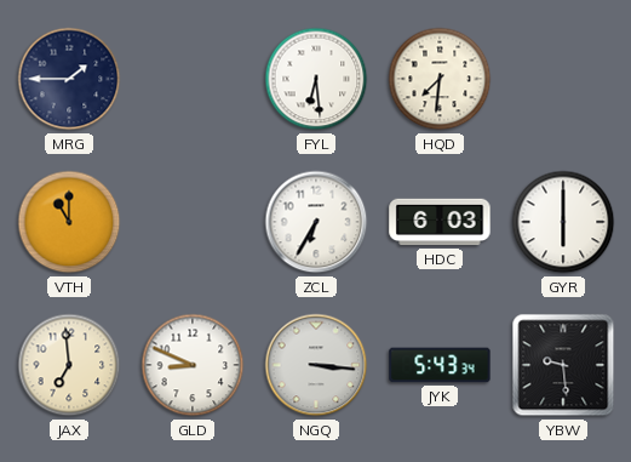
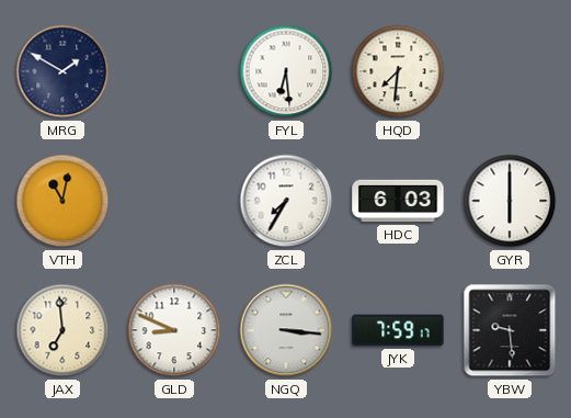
MRG: 1:45 -> 1:50 (62, 71)
VTH: 11:00 -> 11:02 (62, 201)
ZCL: 6:35 -> 7:35 (286, 201)
JYK: 5:43 -> 7:59 (398, 330)
